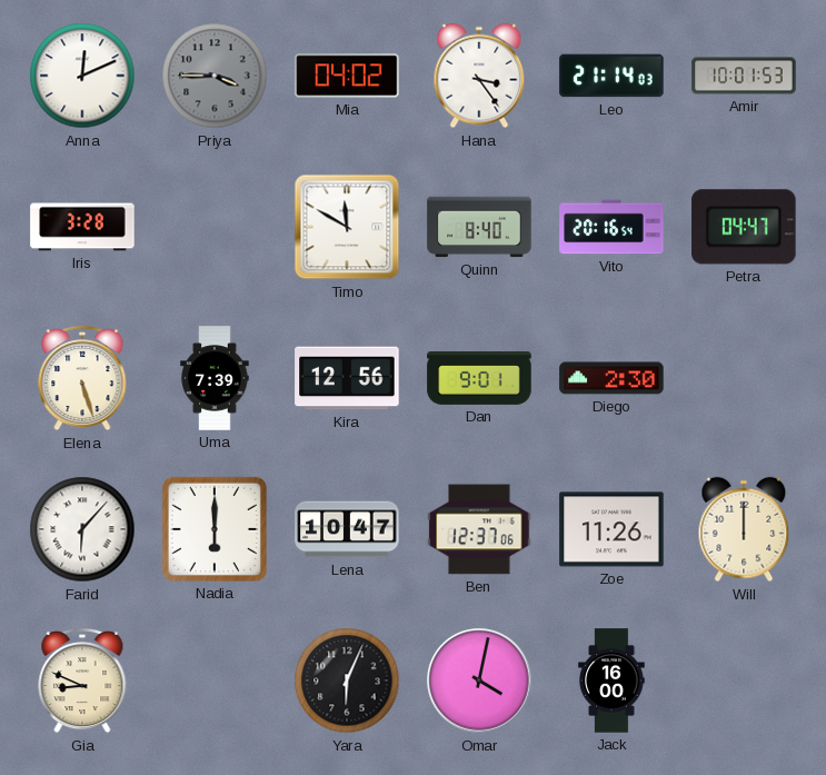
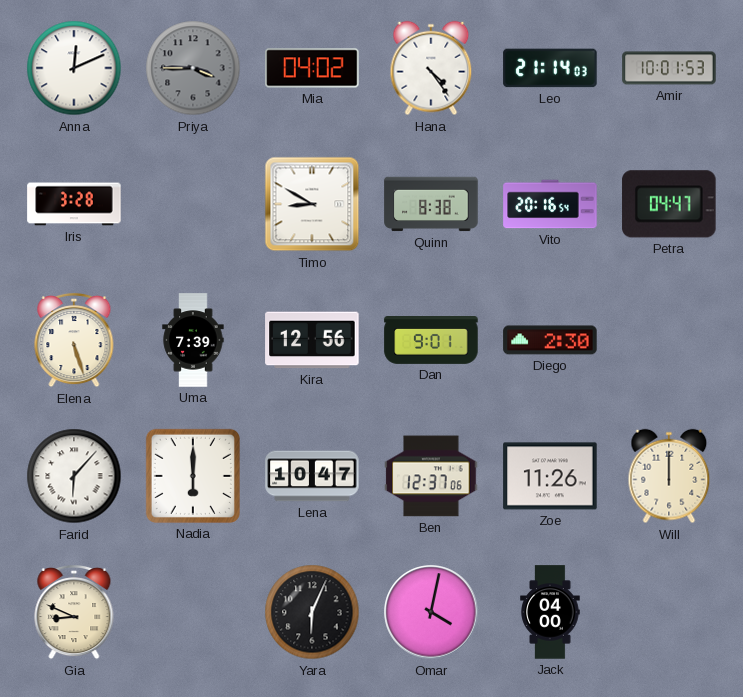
Hana: 3:24 -> 4:24 (431, 68)
Timo: 11:50 -> 8:50 (312, 204)
Quinn: 8:40 -> 8:38 (431, 204)
Jack: 16:00 -> 04:00 (550, 612)
